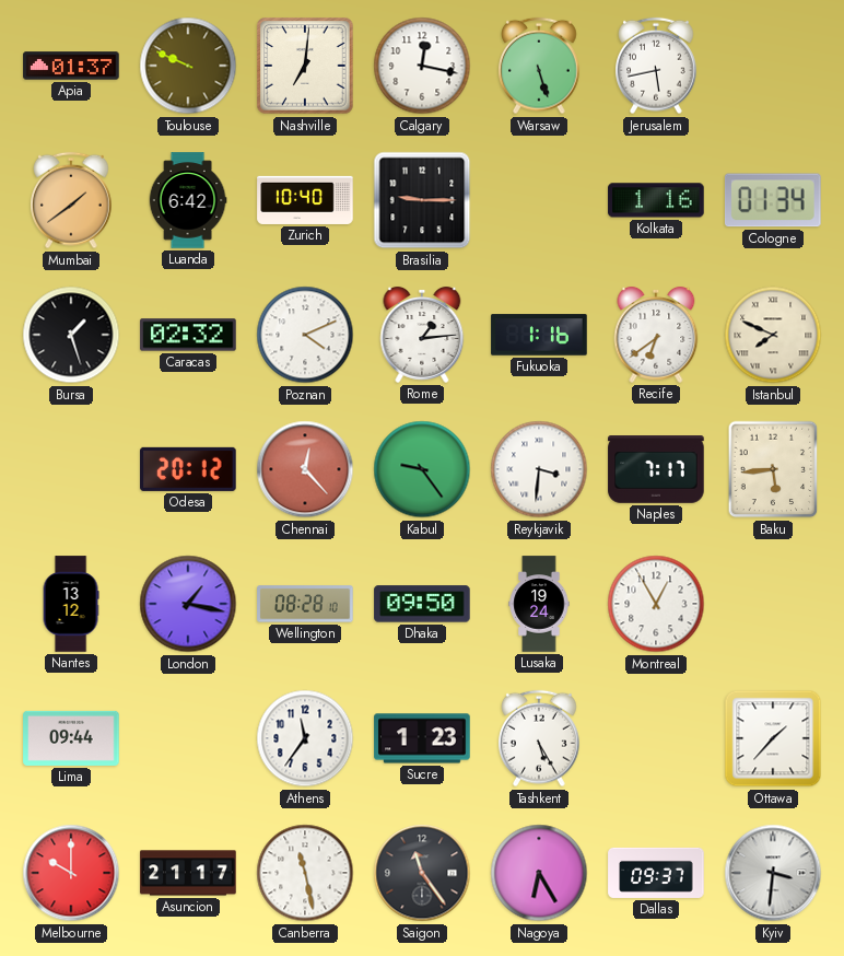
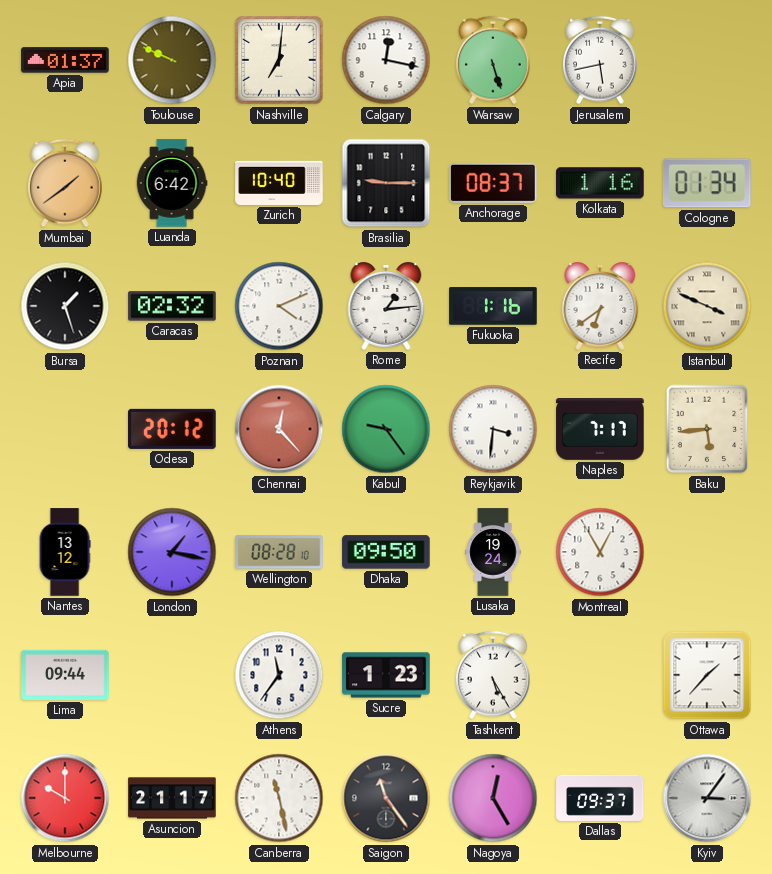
Anchorage: none -> 08:37 (493, 183)
Istanbul: 7:49 -> 3:49 (707, 306)
Nagoya: 6:25 -> 12:25 (493, 798)
Kyiv: 3:31 -> 3:06 (707, 798)
